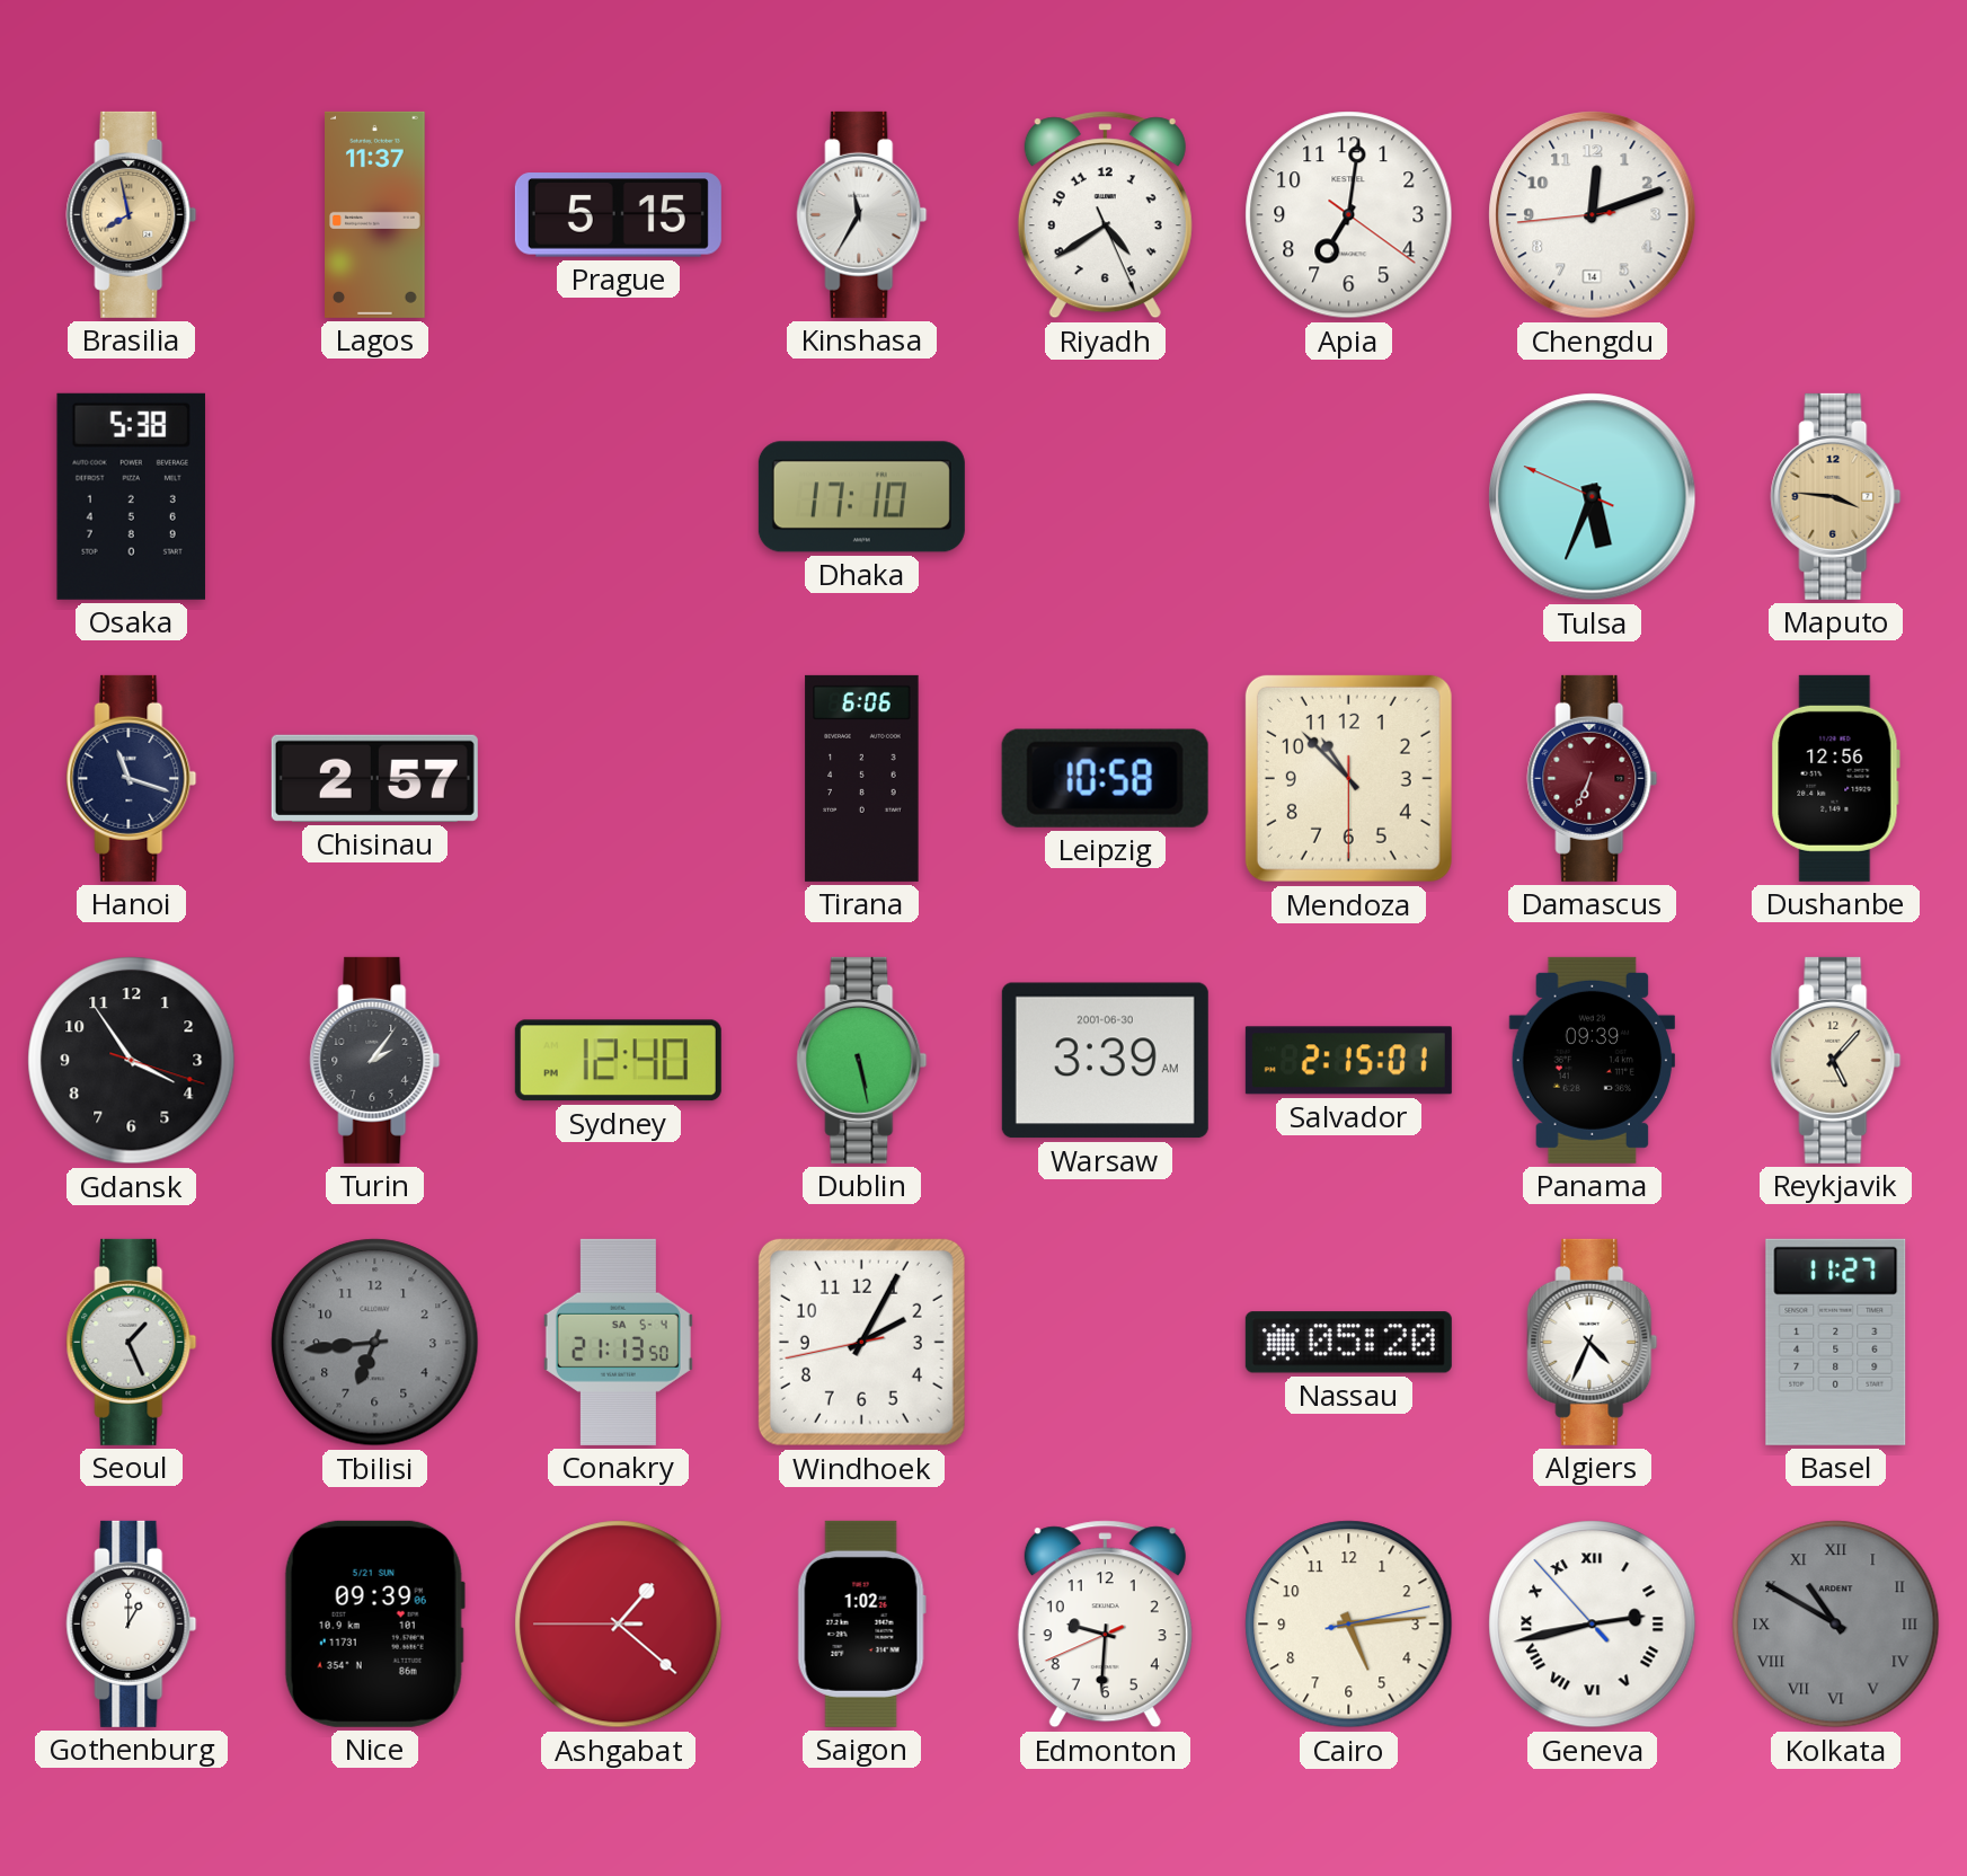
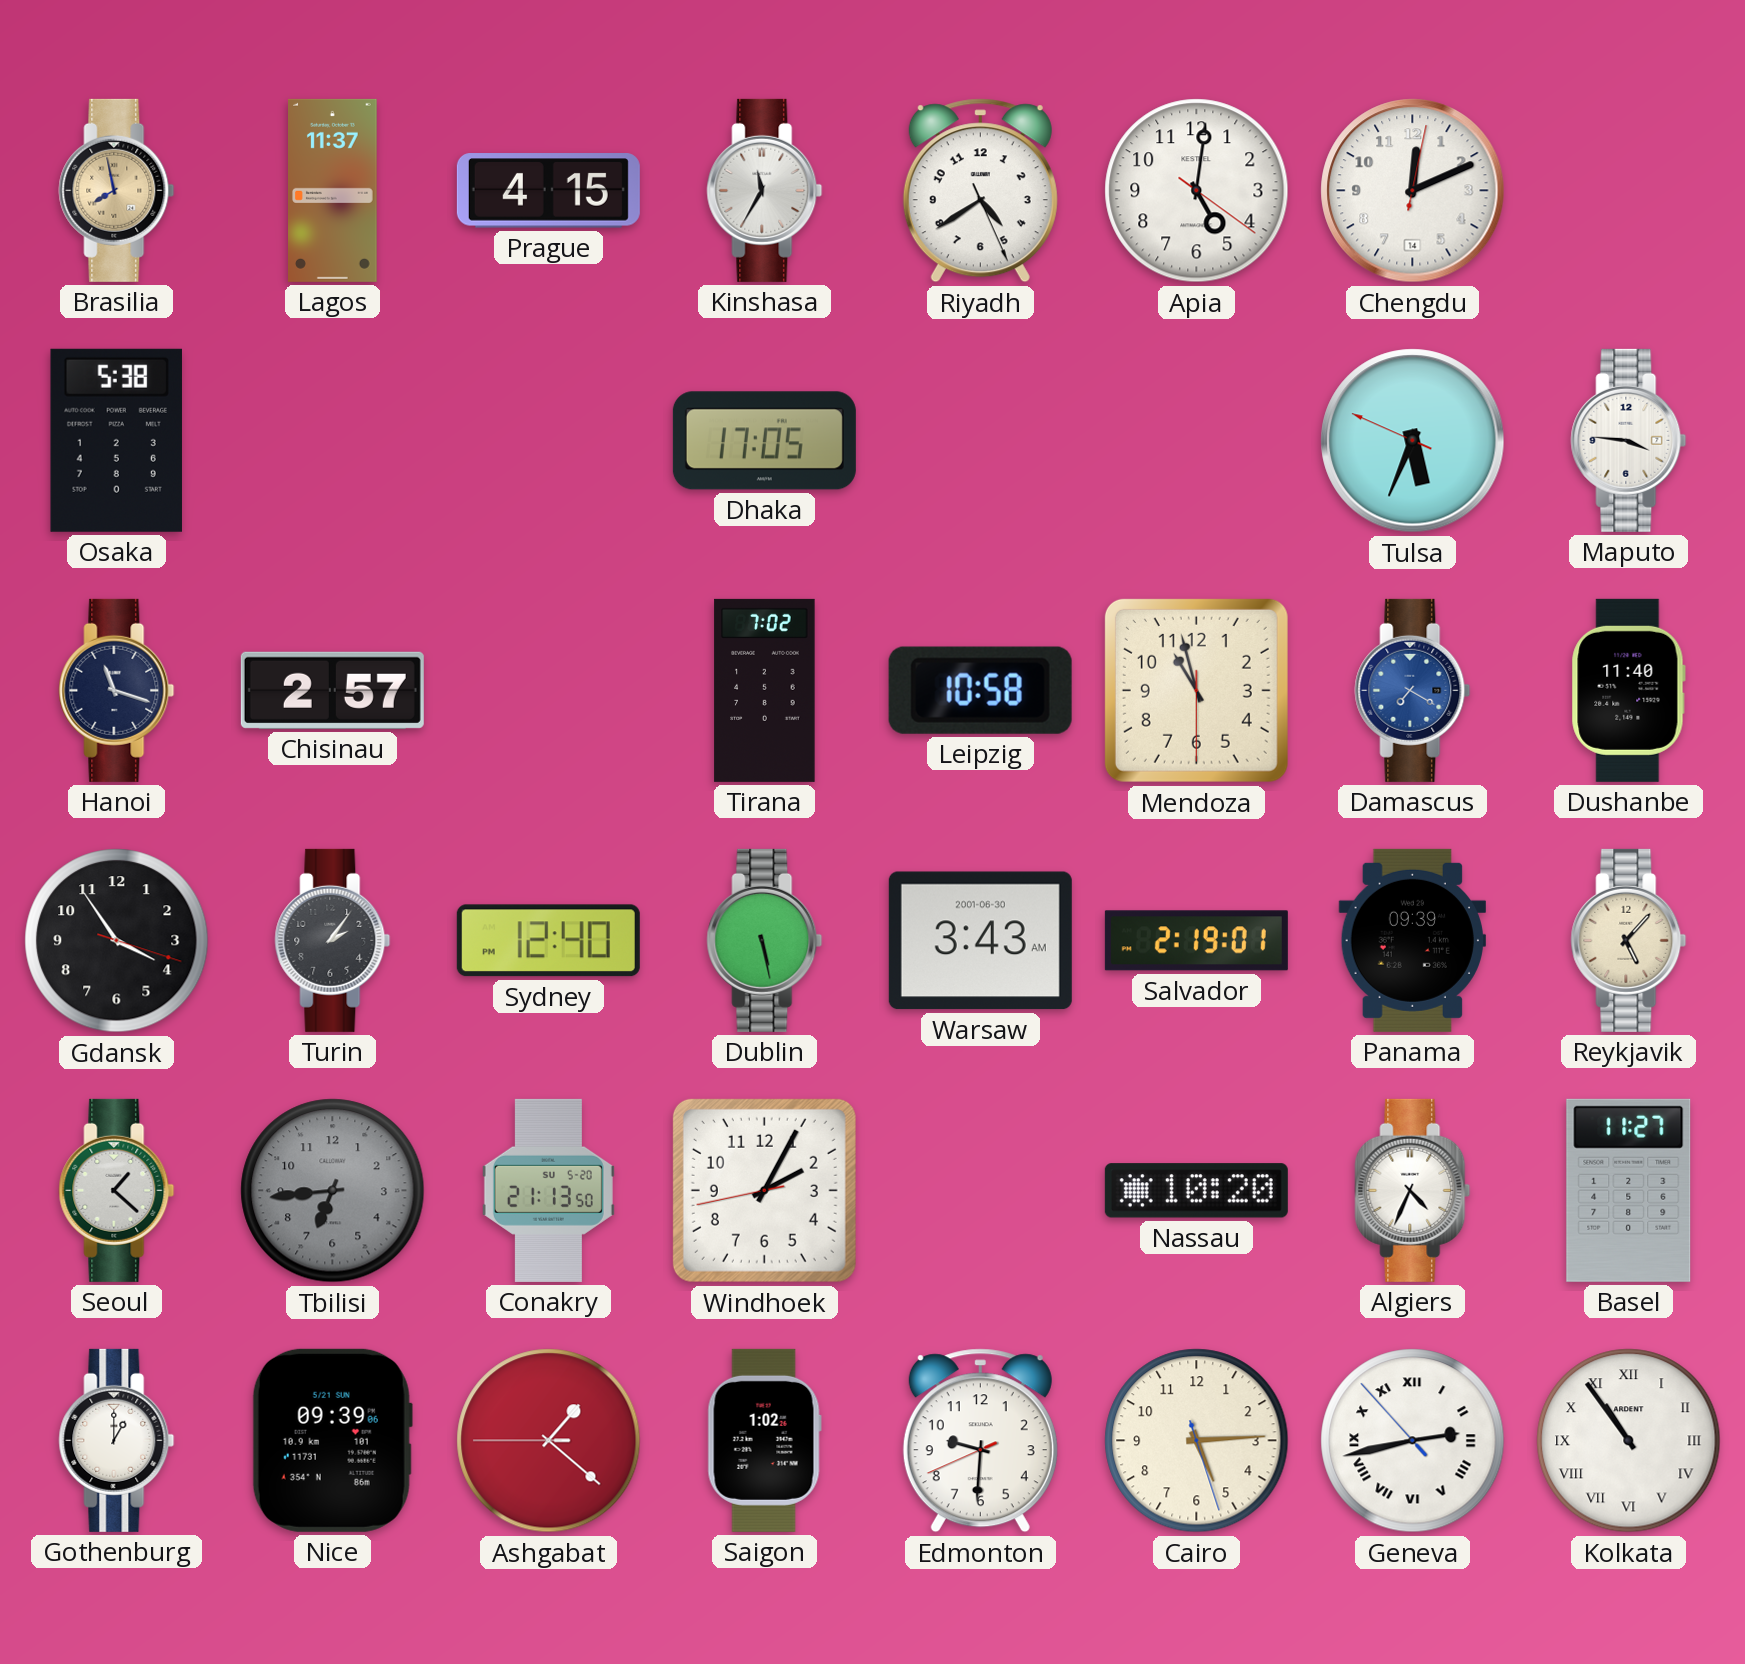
Prague: 5:15 -> 4:15 (548, 191)
Apia: 7:01 -> 5:01 (1197, 191)
Chengdu: 12:11:44 -> 12:11:02 (1413, 191)
Dhaka: 17:10 -> 17:05 (764, 441)
Maputo dial: champagne -> white (1629, 440)
Tirana: 6:06 -> 7:02 (765, 690)
Mendoza: 10:52 -> 10:57 (1196, 690)
Damascus: 6:34 -> 7:20 (1413, 690)
Damascus dial: burgundy -> blue (1413, 690)
Dushanbe: 12:56 -> 11:40 (1628, 690)
Warsaw: 3:39 -> 3:43 (980, 941)
Salvador: 2:15 -> 2:19 (1196, 941)
Seoul: 1:26 -> 1:22 (117, 1190)
Conakry date: SA 5-4 -> SU 5-20 (548, 1190)
Nassau: 05:20 -> 10:20 (1196, 1191)
Cairo: 5:14:13 -> 5:14:27 (1197, 1441)
Kolkata: 10:50 -> 10:54 (1629, 1441)
Kolkata dial: grey -> white (1629, 1441)
